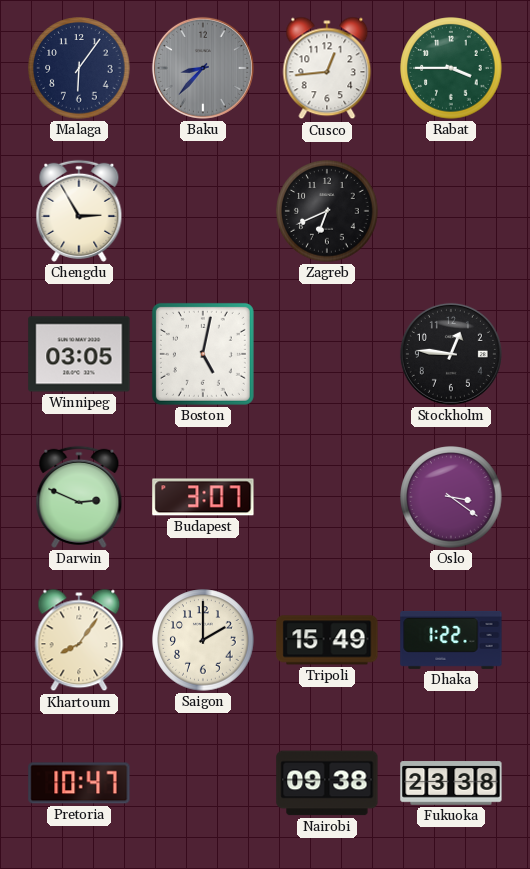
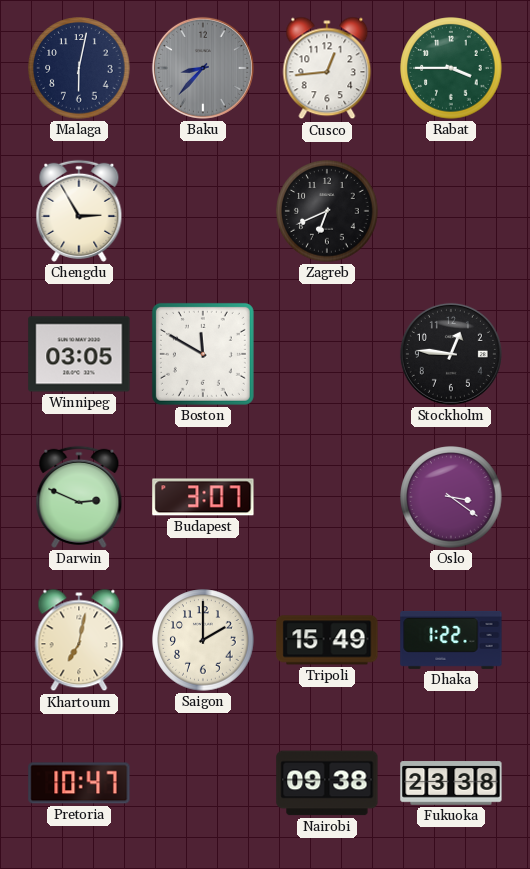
Malaga: 6:06 -> 6:02 (79, 68)
Boston: 5:02 -> 11:50 (203, 354)
Khartoum: 8:06 -> 7:02 (79, 640)
